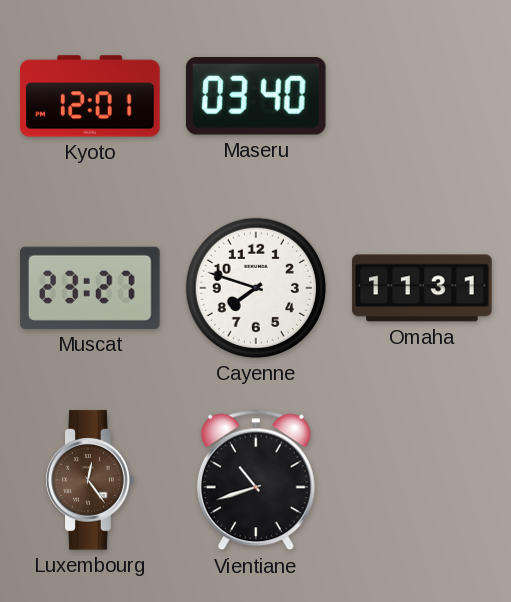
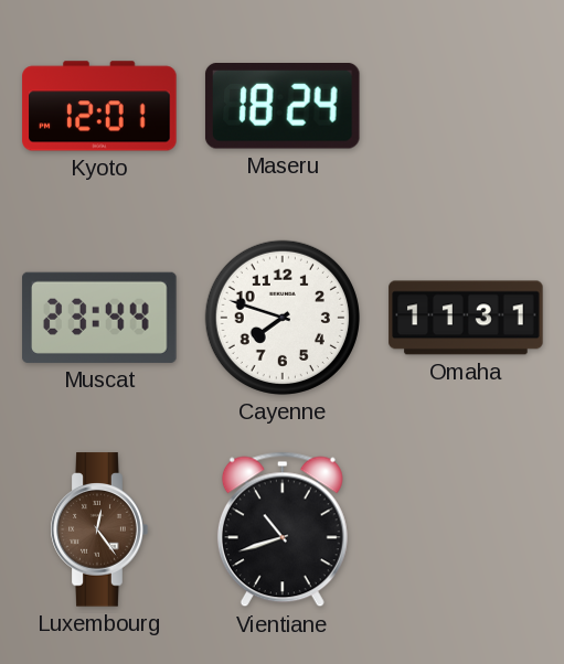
Maseru: 03:40 -> 18:24 (283, 107)
Muscat: 23:27 -> 23:44 (99, 318)
